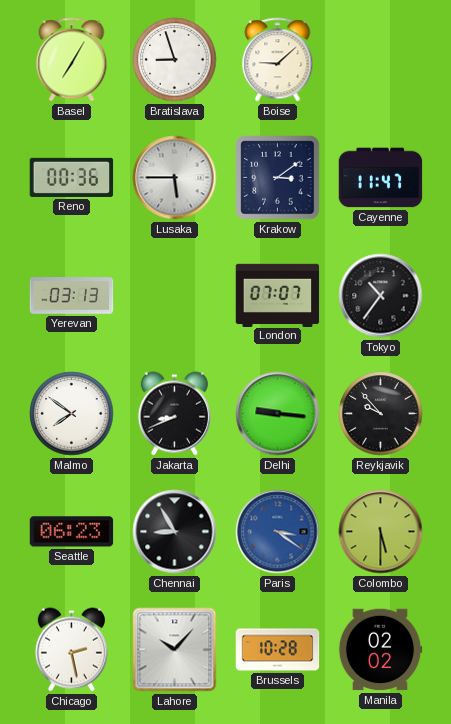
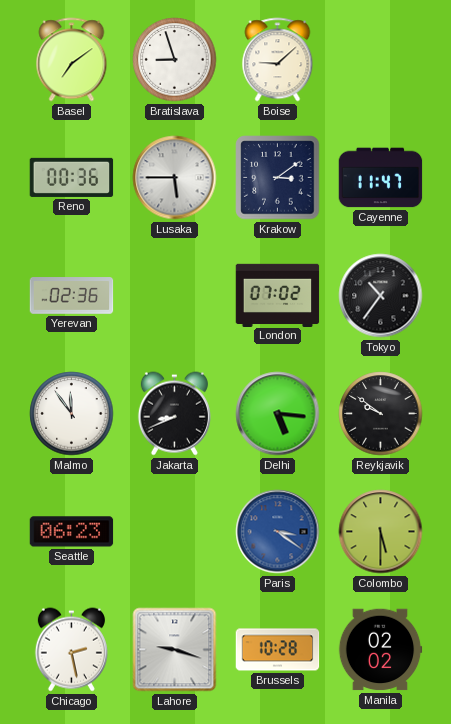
Basel: 7:05 -> 7:09 (72, 60)
Yerevan: 03:13 -> 02:36 (72, 296)
London: 07:07 -> 07:02 (278, 295)
Malmo: 7:51 -> 11:54 (72, 414)
Delhi: 9:16 -> 5:16 (278, 414)
Reykjavik: 9:53 -> 9:51 (381, 414)
Chennai: 8:55 -> none (175, 532)
Lahore: 10:07 -> 9:18 (175, 650)
